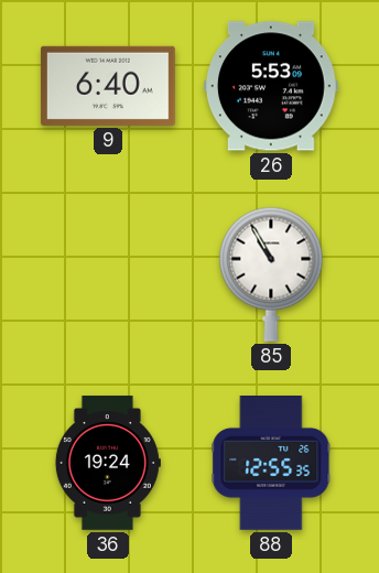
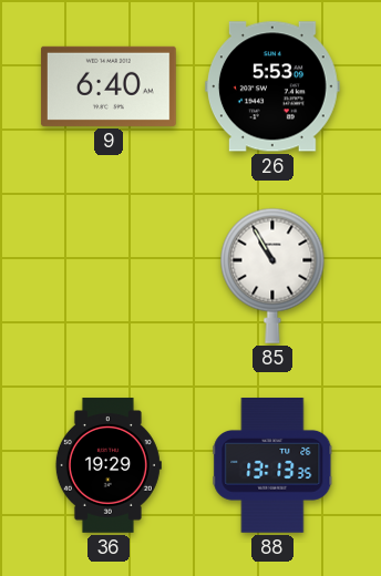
36: 19:24 -> 19:29 (109, 465)
88: 12:55 -> 13:13 (272, 466)
